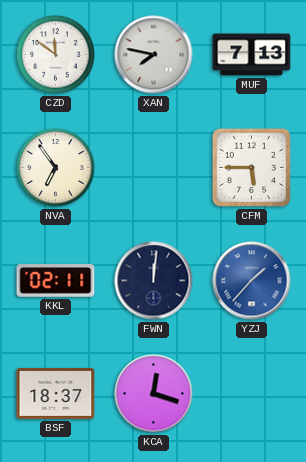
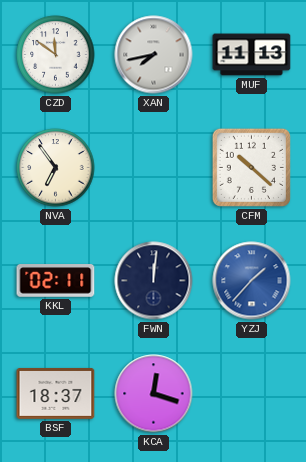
XAN: 7:47 -> 7:43 (154, 55)
MUF: 7:13 -> 11:13 (252, 55)
CFM: 5:45 -> 10:22 (251, 167)
